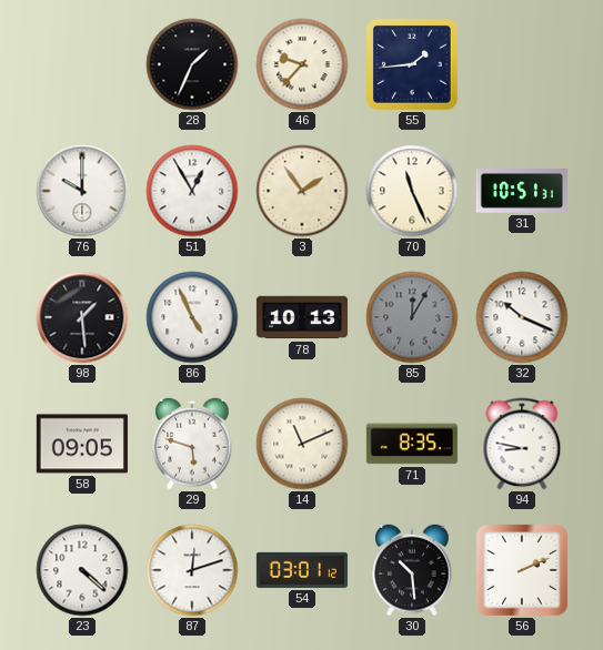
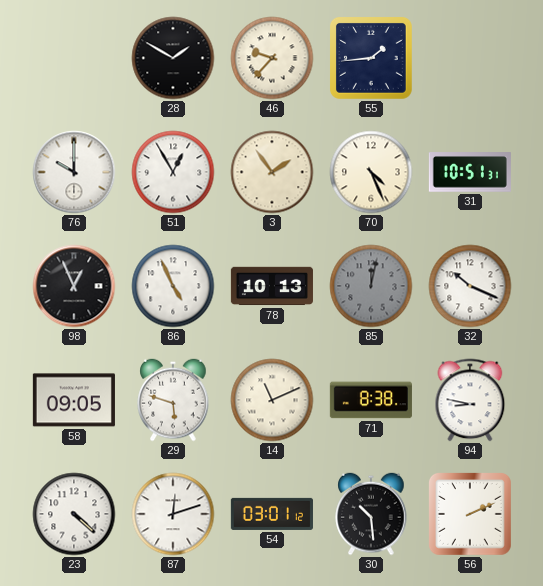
28: 1:34 -> 1:50 (173, 58)
70: 11:26 -> 4:26 (371, 172)
98: 1:29 -> 12:56 (74, 286)
85: 12:05 -> 12:02 (371, 286)
71: 8:35 -> 8:38 (371, 400)
